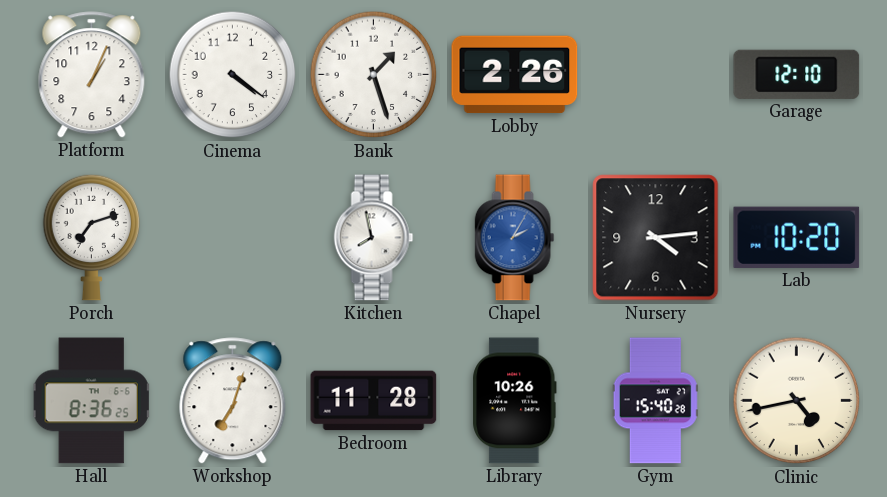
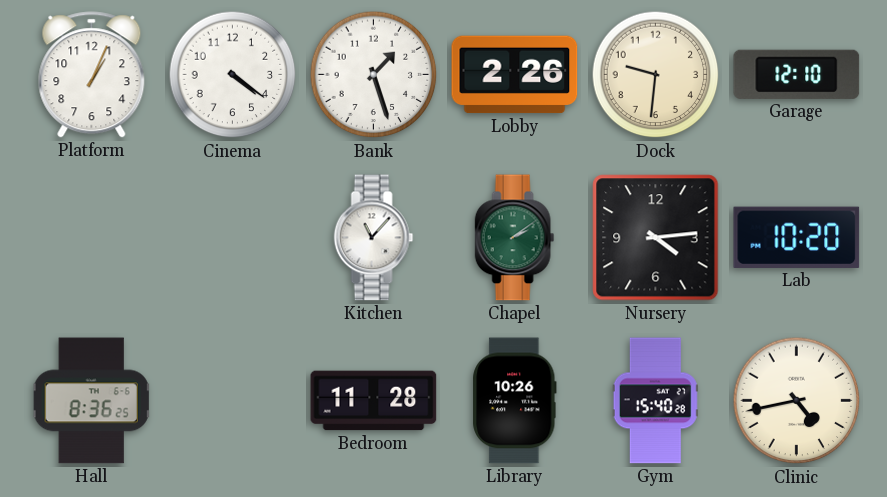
Dock: none -> 9:31 (656, 75)
Porch: 7:12 -> none (92, 237)
Kitchen: 7:58 -> 11:07 (374, 238)
Chapel: 2:05 -> 2:09 (515, 238)
Chapel dial: blue -> green (515, 238)
Workshop: 7:03 -> none (233, 401)
